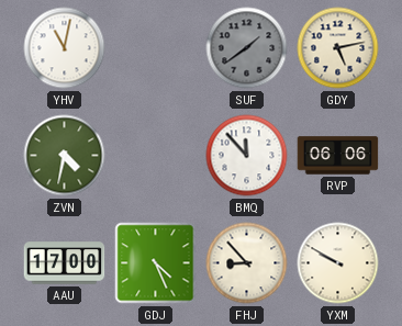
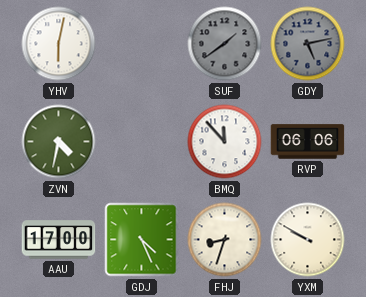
YHV: 11:02 -> 6:02 (59, 44)
GDY dial: cream -> grey (308, 44)
FHJ: 8:53 -> 8:33 (225, 240)
